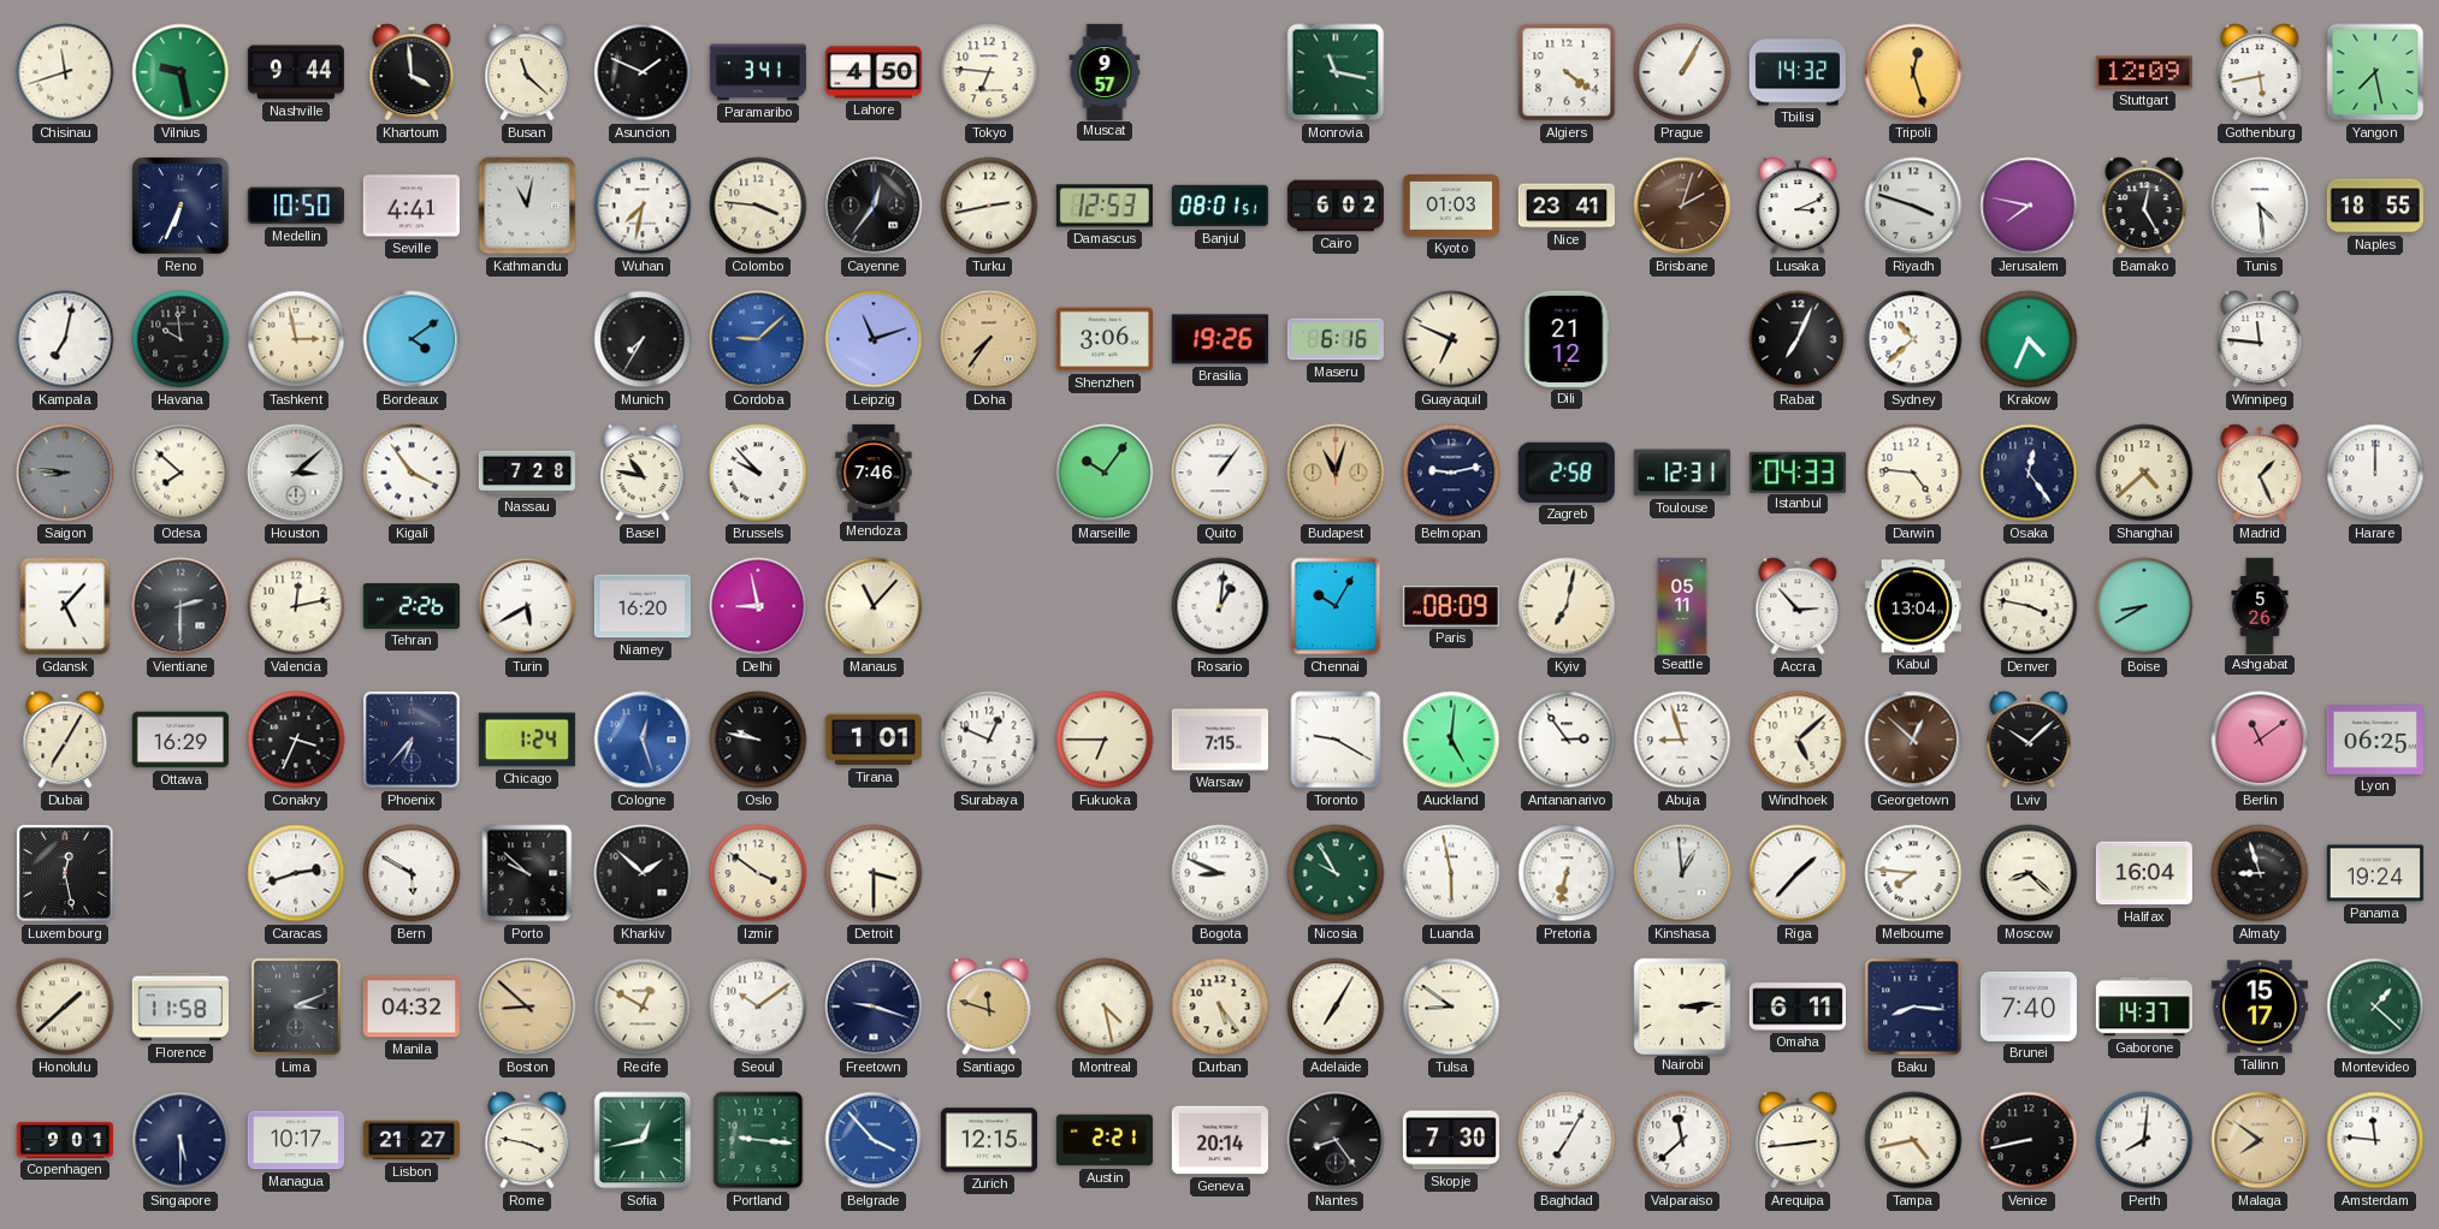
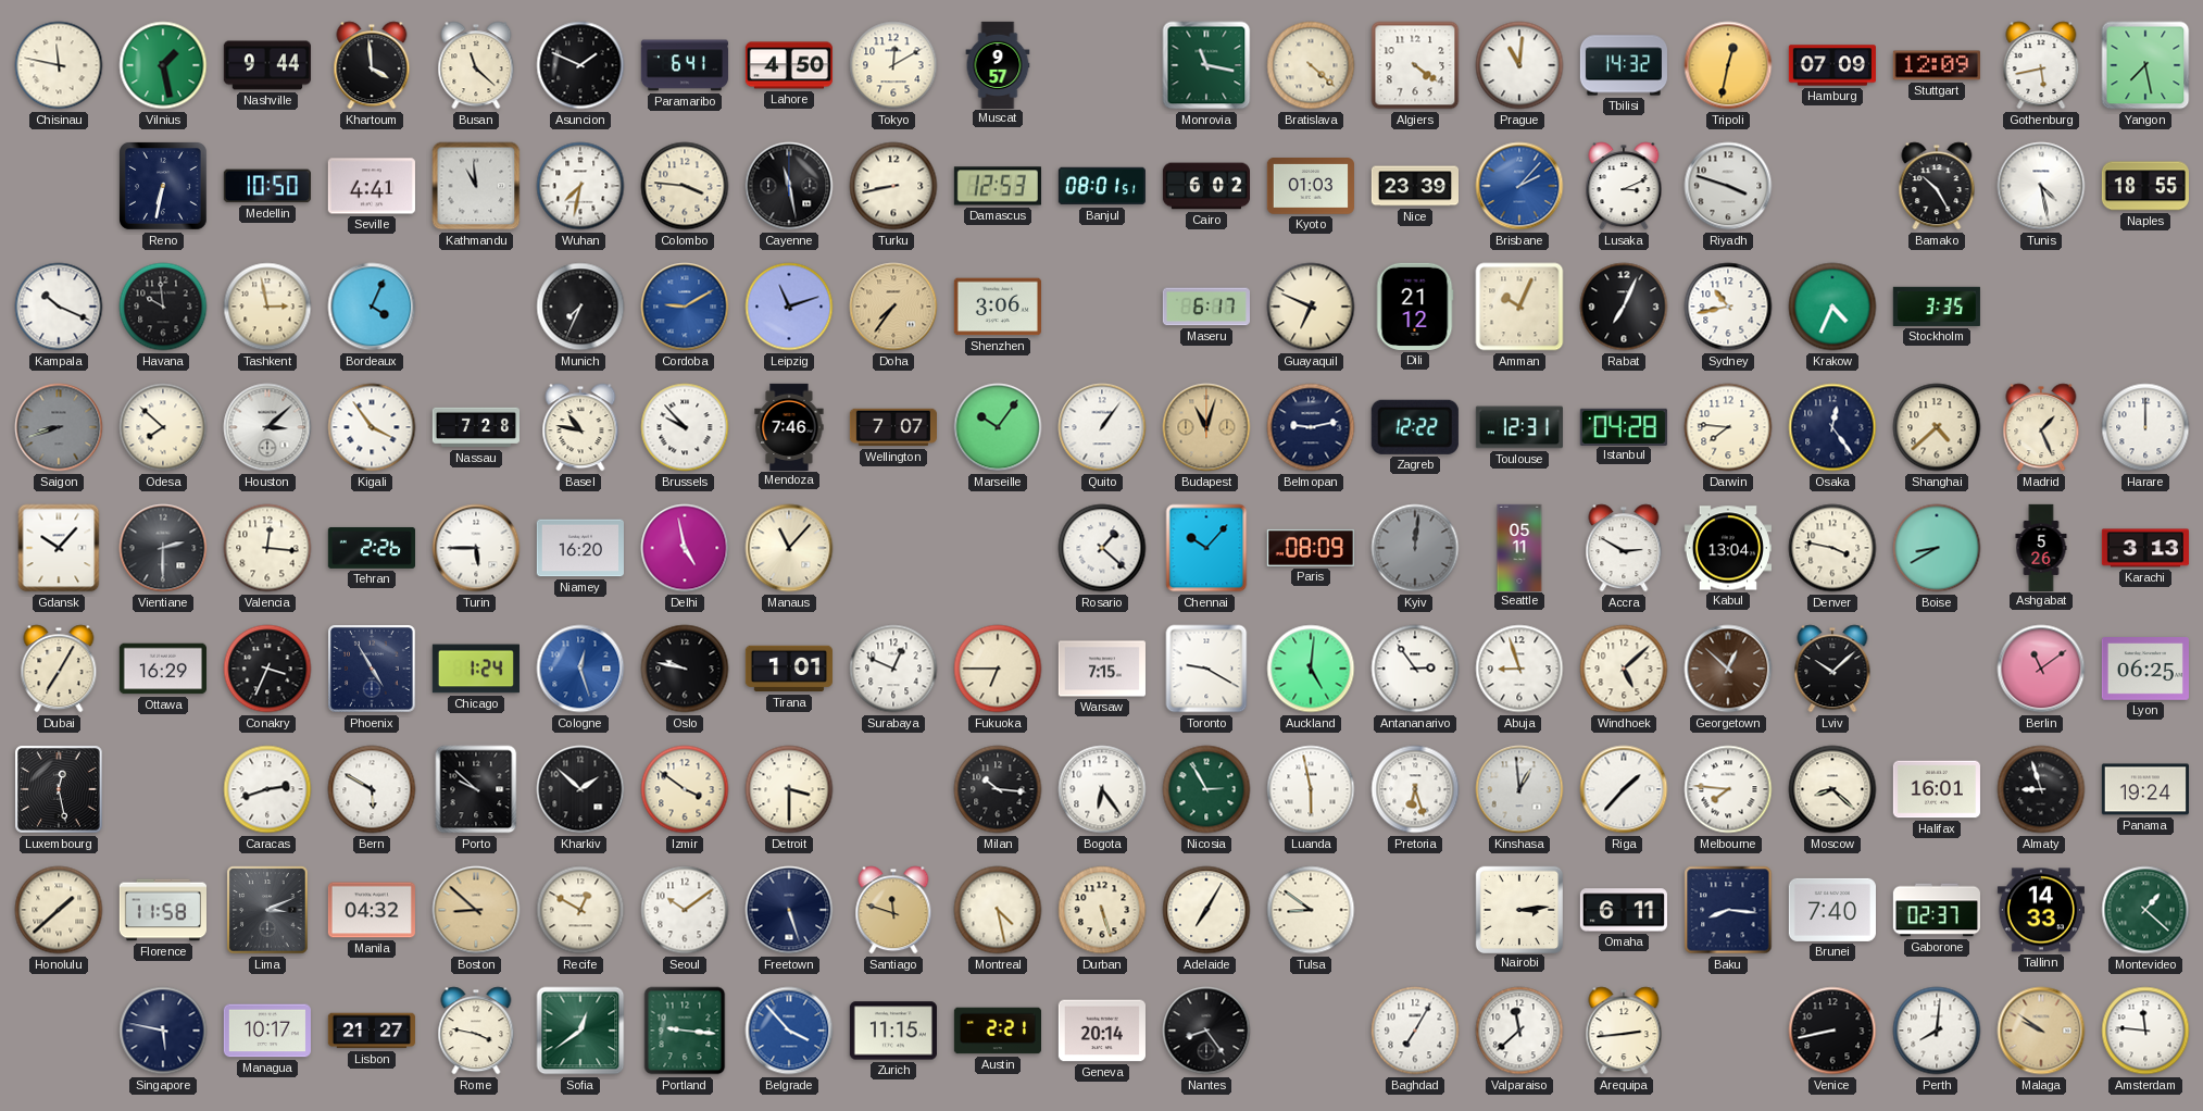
Chisinau: 11:42 -> 11:47 (59, 65)
Vilnius: 9:28 -> 1:28 (163, 65)
Paramaribo: 3:41 -> 6:41 (684, 65)
Tokyo: 6:46 -> 12:10 (893, 65)
Bratislava: none -> 4:22 (1311, 65)
Prague: 1:05 -> 11:01 (1519, 65)
Tripoli: 12:27 -> 12:32 (1728, 65)
Hamburg: none -> 07:09 (1832, 65)
Reno: 6:34 -> 6:32 (164, 187)
Kathmandu: 11:02 -> 10:59 (476, 186)
Cayenne: 12:36 -> 11:28 (789, 186)
Turku: 2:43 -> 8:43 (893, 186)
Nice: 23:41 -> 23:39 (1414, 186)
Brisbane: 2:03 -> 2:07 (1519, 186)
Brisbane dial: brown -> blue (1519, 186)
Jerusalem: 7:47 -> none (2029, 206)
Bamako: 12:25 -> 10:25 (1937, 186)
Tunis: 4:29 -> 4:28 (2041, 186)
Kampala: 7:02 -> 10:19 (59, 307)
Bordeaux: 4:09 -> 4:04 (372, 307)
Munich: 7:35 -> 7:34 (580, 307)
Cordoba: 9:08 -> 9:10 (685, 307)
Brasilia: 19:26 -> none (1220, 339)
Maseru: 6:16 -> 6:17 (1206, 307)
Amman: none -> 10:04 (1519, 307)
Sydney: 10:38 -> 10:43 (1728, 307)
Stockholm: none -> 3:35 (1937, 307)
Winnipeg: 11:46 -> none (2260, 339)
Saigon: 8:46 -> 8:42 (59, 427)
Wellington: none -> 7:07 (892, 427)
Zagreb: 2:58 -> 12:22 (1415, 427)
Istanbul: 04:33 -> 04:28 (1624, 426)
Darwin: 4:46 -> 7:46 (1728, 427)
Gdansk: 5:07 -> 10:07 (59, 548)
Valencia: 12:13 -> 12:16 (267, 548)
Turin: 5:40 -> 5:45 (476, 548)
Delhi: 8:58 -> 4:58 (685, 548)
Rosario: 1:01 -> 1:22 (1102, 548)
Chennai: 10:05 -> 10:07 (1206, 548)
Kyiv: 7:02 -> 12:01 (1415, 548)
Kyiv dial: cream -> grey (1415, 548)
Accra: 2:53 -> 2:50 (1624, 548)
Karachi: none -> 3:13 (2144, 548)
Phoenix: 6:37 -> 4:55 (373, 670)
Milan: none -> 10:16 (998, 789)
Bogota: 8:49 -> 6:24 (1102, 789)
Nicosia: 9:55 -> 2:55 (1206, 789)
Pretoria: 6:32 -> 6:27 (1415, 789)
Halifax: 16:04 -> 16:01 (1937, 789)
Freetown: 9:18 -> 5:27 (789, 910)
Durban: 5:24 -> 5:27 (1102, 910)
Gaborone: 14:37 -> 02:37 (1937, 910)
Tallinn: 15:17 -> 14:33 (2041, 910)
Copenhagen: 9:01 -> none (64, 1140)
Singapore: 5:30 -> 5:47 (163, 1031)
Sofia: 12:43 -> 12:39 (580, 1031)
Zurich: 12:15 -> 11:15 (893, 1031)
Skopje: 7:30 -> none (1451, 1140)
Tampa: 4:43 -> none (1913, 1140)
Malaga: 7:51 -> 9:51 (2041, 1031)
